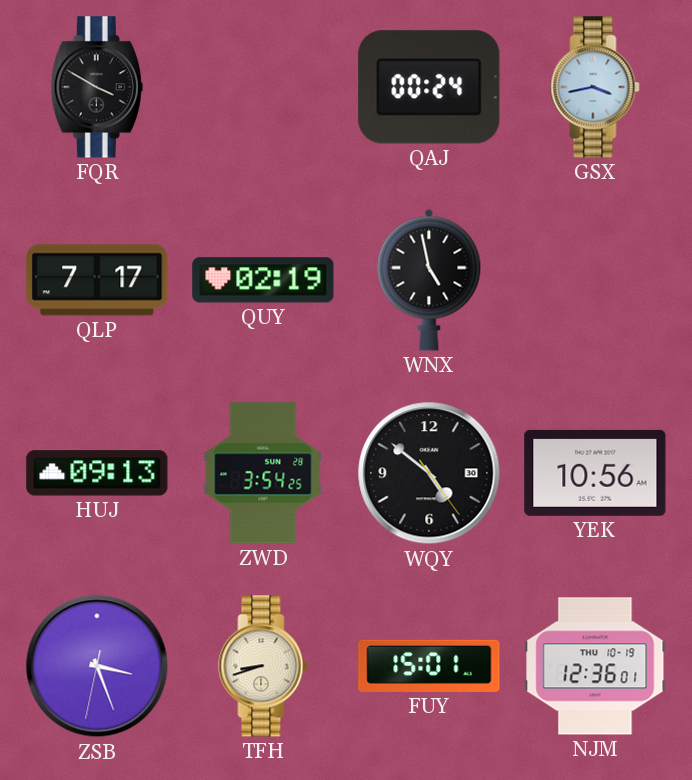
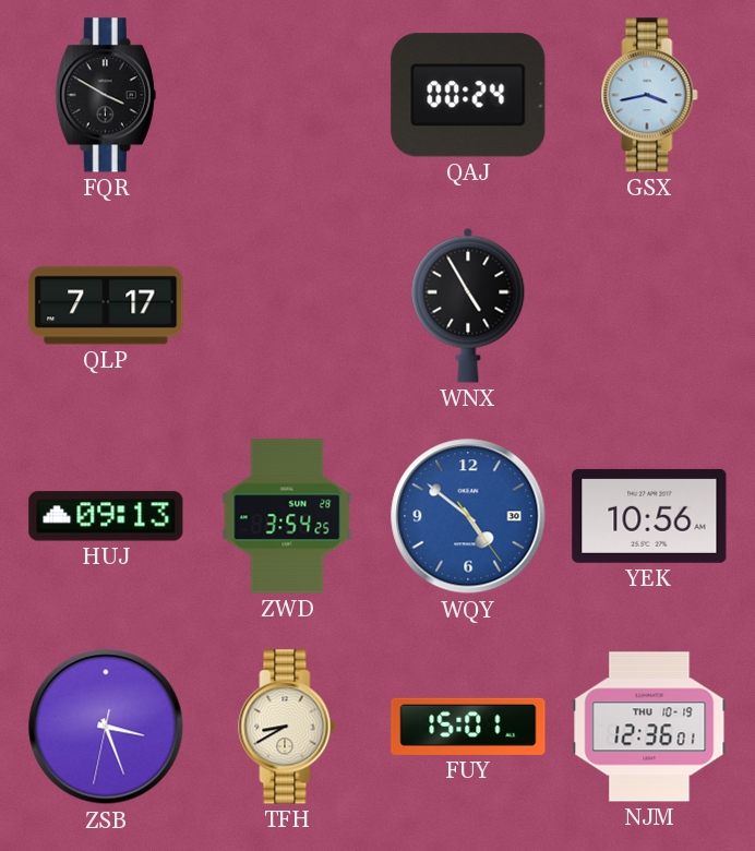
QUY: 02:19 -> none (263, 280)
WNX: 4:58 -> 4:55 (468, 305)
WQY dial: black -> blue (468, 516)
TFH: 8:42 -> 8:40 (287, 727)
